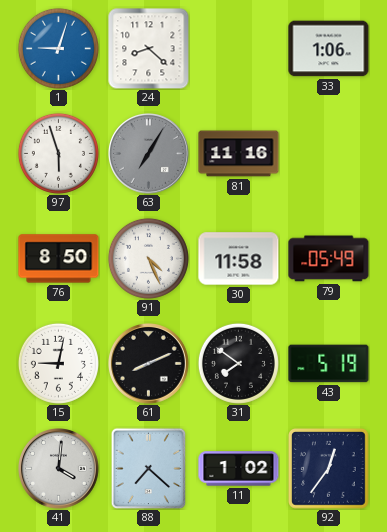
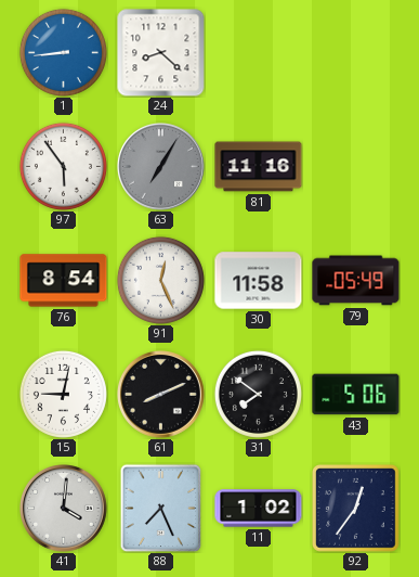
1: 9:03 -> 8:44 (63, 52)
33: 1:06 -> none (329, 49)
97: 5:57 -> 5:54 (63, 166)
76: 8:50 -> 8:54 (64, 281)
91: 4:26 -> 12:26 (160, 280)
43: 5:19 -> 5:06 (356, 395)
88: 7:22 -> 7:26 (161, 508)
